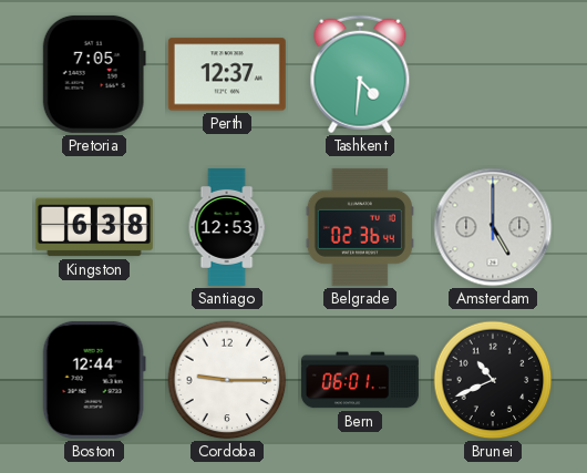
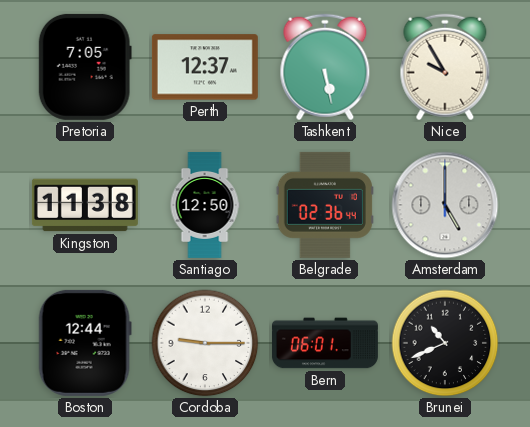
Tashkent: 4:31 -> 5:28 (325, 67)
Nice: none -> 9:55 (445, 67)
Kingston: 6:38 -> 11:38 (85, 205)
Santiago: 12:53 -> 12:50 (205, 205)
